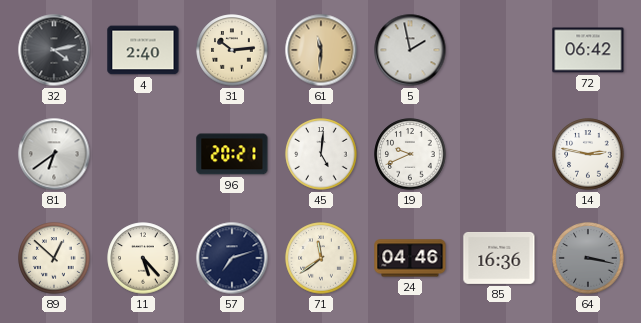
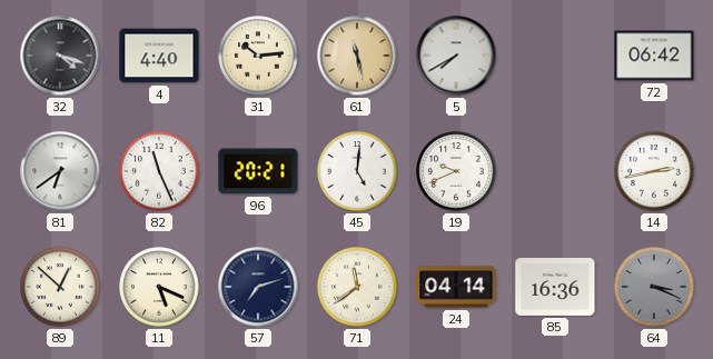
32: 4:13 -> 4:18 (60, 56)
4: 2:40 -> 4:40 (159, 56)
61: 11:31 -> 11:28 (357, 56)
5: 1:58 -> 7:40 (456, 56)
82: none -> 11:26 (159, 171)
14: 2:47 -> 2:43 (654, 171)
11: 5:23 -> 5:19 (159, 287)
24: 04:46 -> 04:14 (456, 287)
64: 3:17 -> 3:19 (654, 287)
